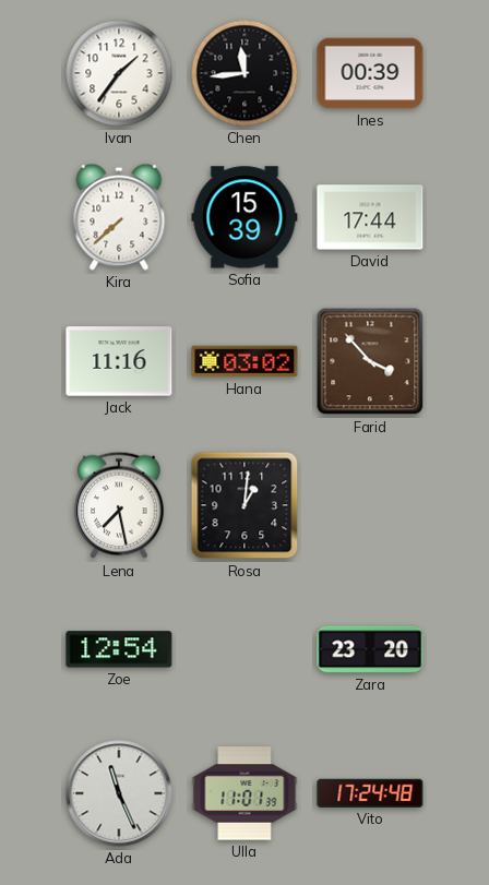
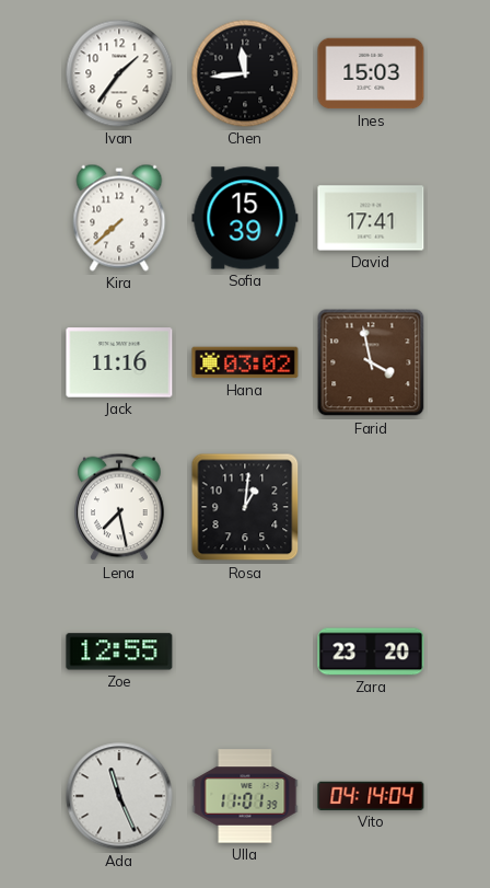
Ines: 00:39 -> 15:03 (371, 73)
David: 17:44 -> 17:41 (371, 218)
Farid: 3:53 -> 3:58 (371, 362)
Zoe: 12:54 -> 12:55 (119, 651)
Vito: 17:24 -> 04:14 (371, 796)
